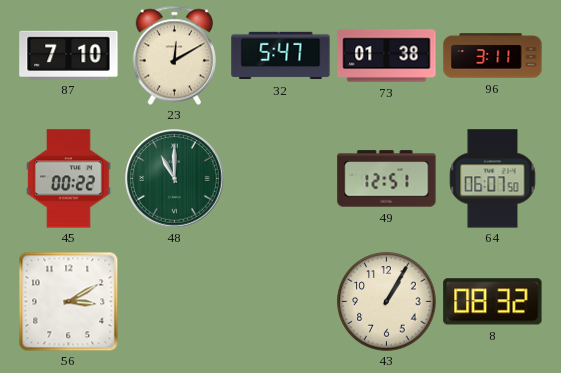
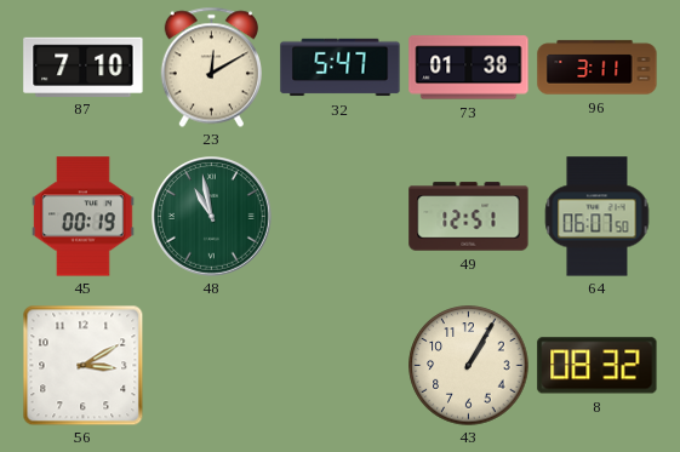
45: 00:22 -> 00:19 (84, 217)
48: 11:00 -> 10:58 (212, 217)
